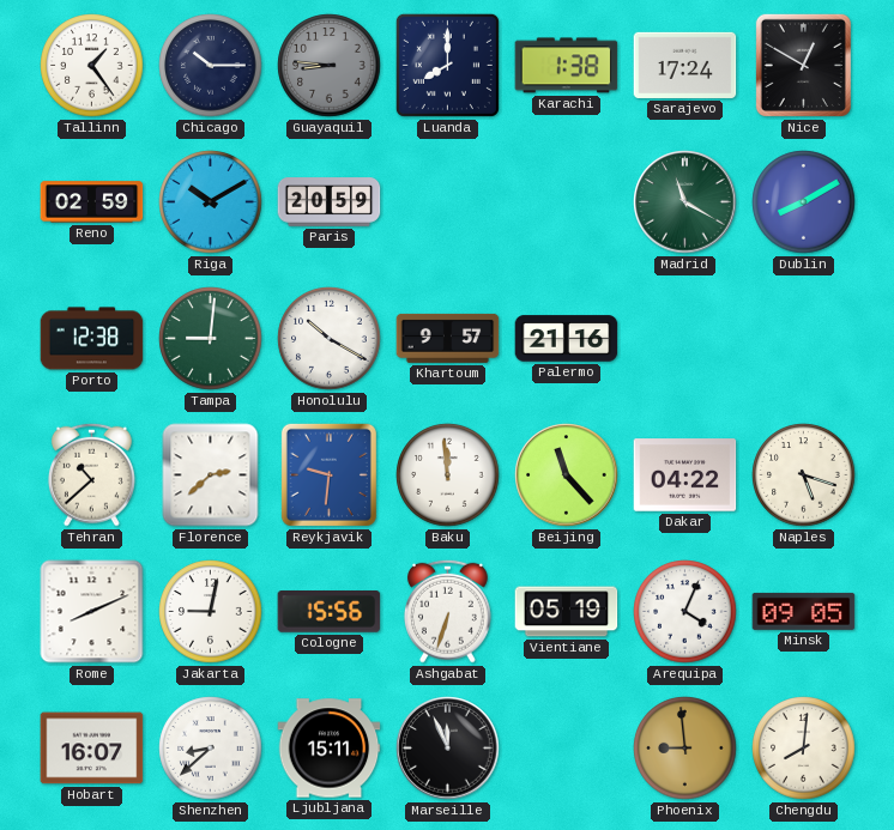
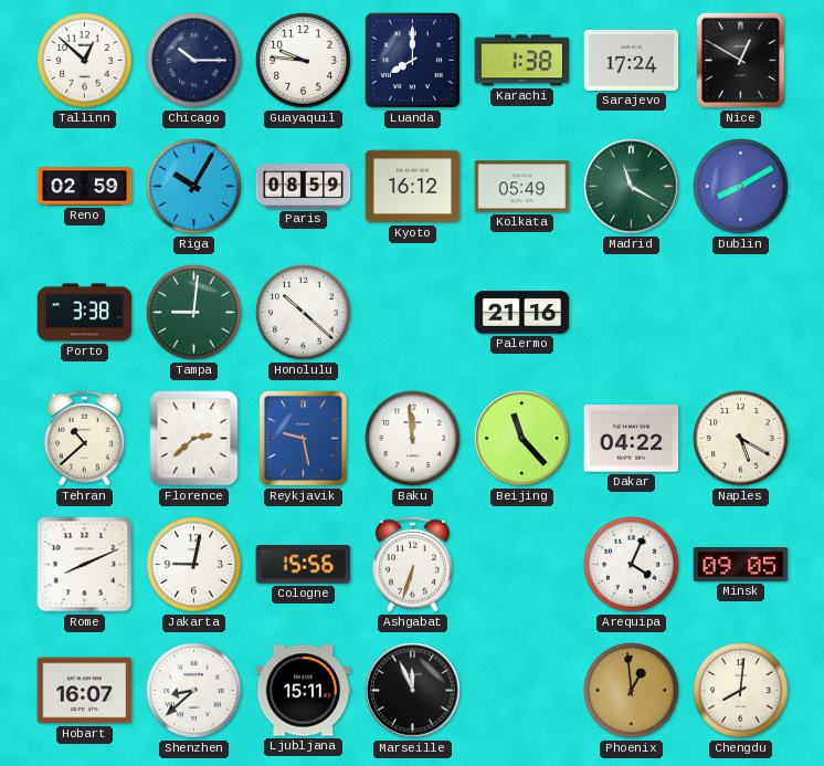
Tallinn: 1:24 -> 12:52 (85, 61)
Guayaquil: 8:46 -> 9:46 (304, 61)
Guayaquil dial: grey -> white (304, 61)
Riga: 10:10 -> 10:05 (194, 187)
Paris: 20:59 -> 08:59 (304, 187)
Kyoto: none -> 16:12 (413, 187)
Kolkata: none -> 05:49 (522, 187)
Porto: 12:38 -> 3:38 (85, 313)
Honolulu: 10:20 -> 10:22 (304, 313)
Khartoum: 9:57 -> none (448, 338)
Reykjavik: 9:31 -> 9:28 (303, 438)
Naples: 5:18 -> 5:20 (741, 439)
Vientiane: 05:19 -> none (567, 612)
Phoenix: 8:59 -> 12:59 (632, 691)
